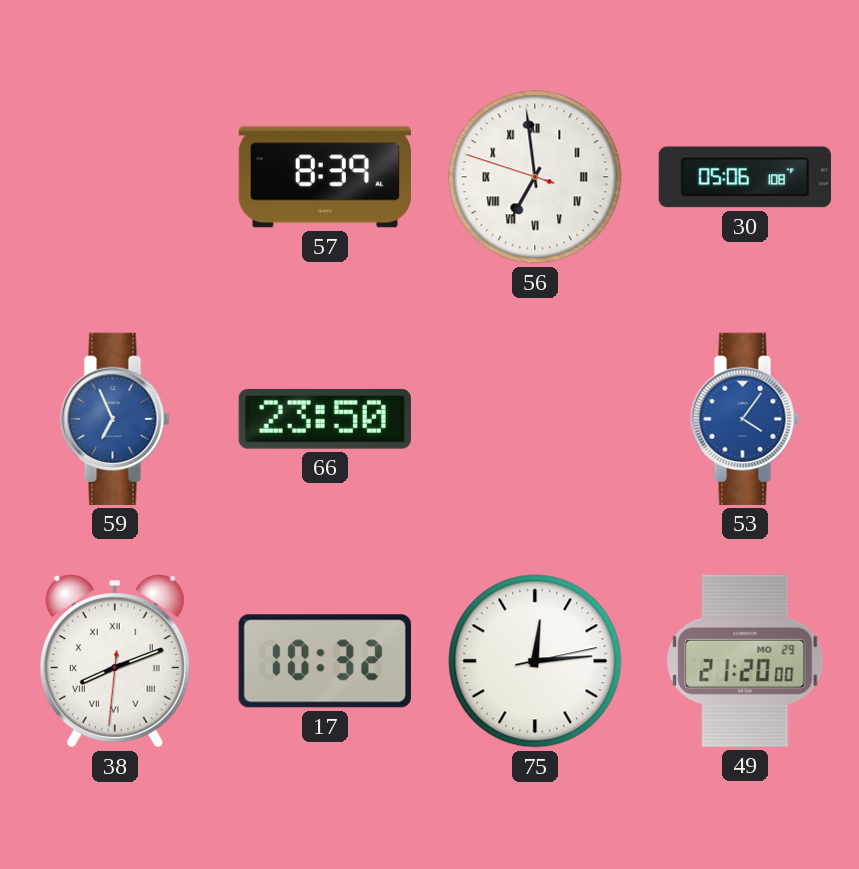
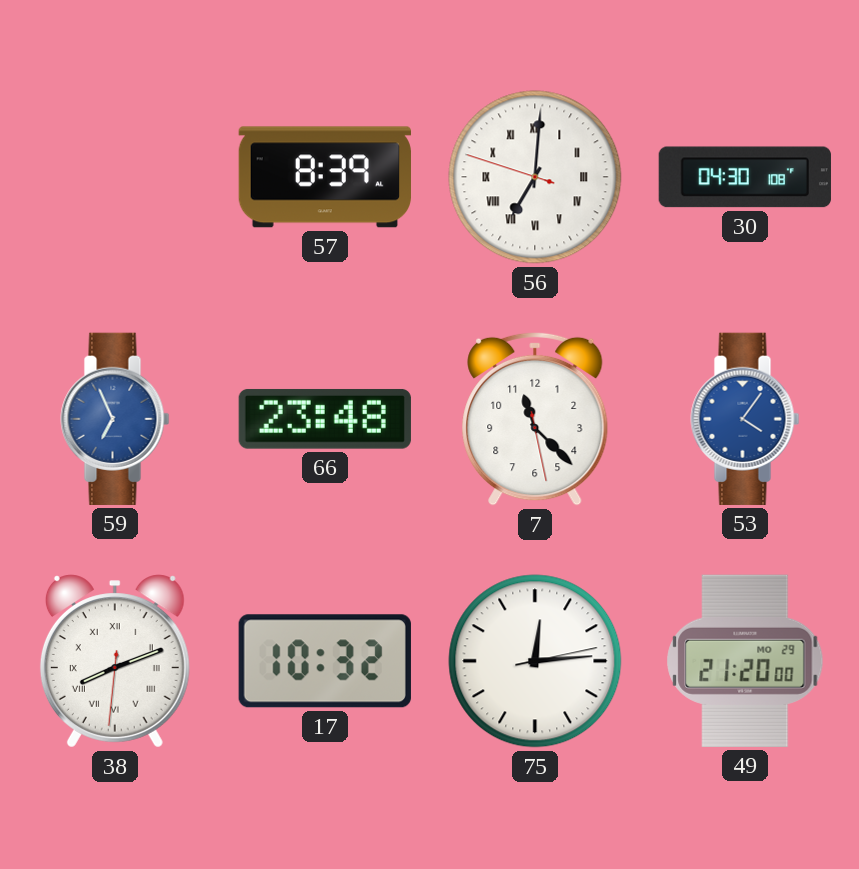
56: 6:58 -> 7:00 (535, 177)
30: 05:06 -> 04:30 (745, 177)
66: 23:50 -> 23:48 (325, 419)
7: none -> 11:22 (535, 419)
